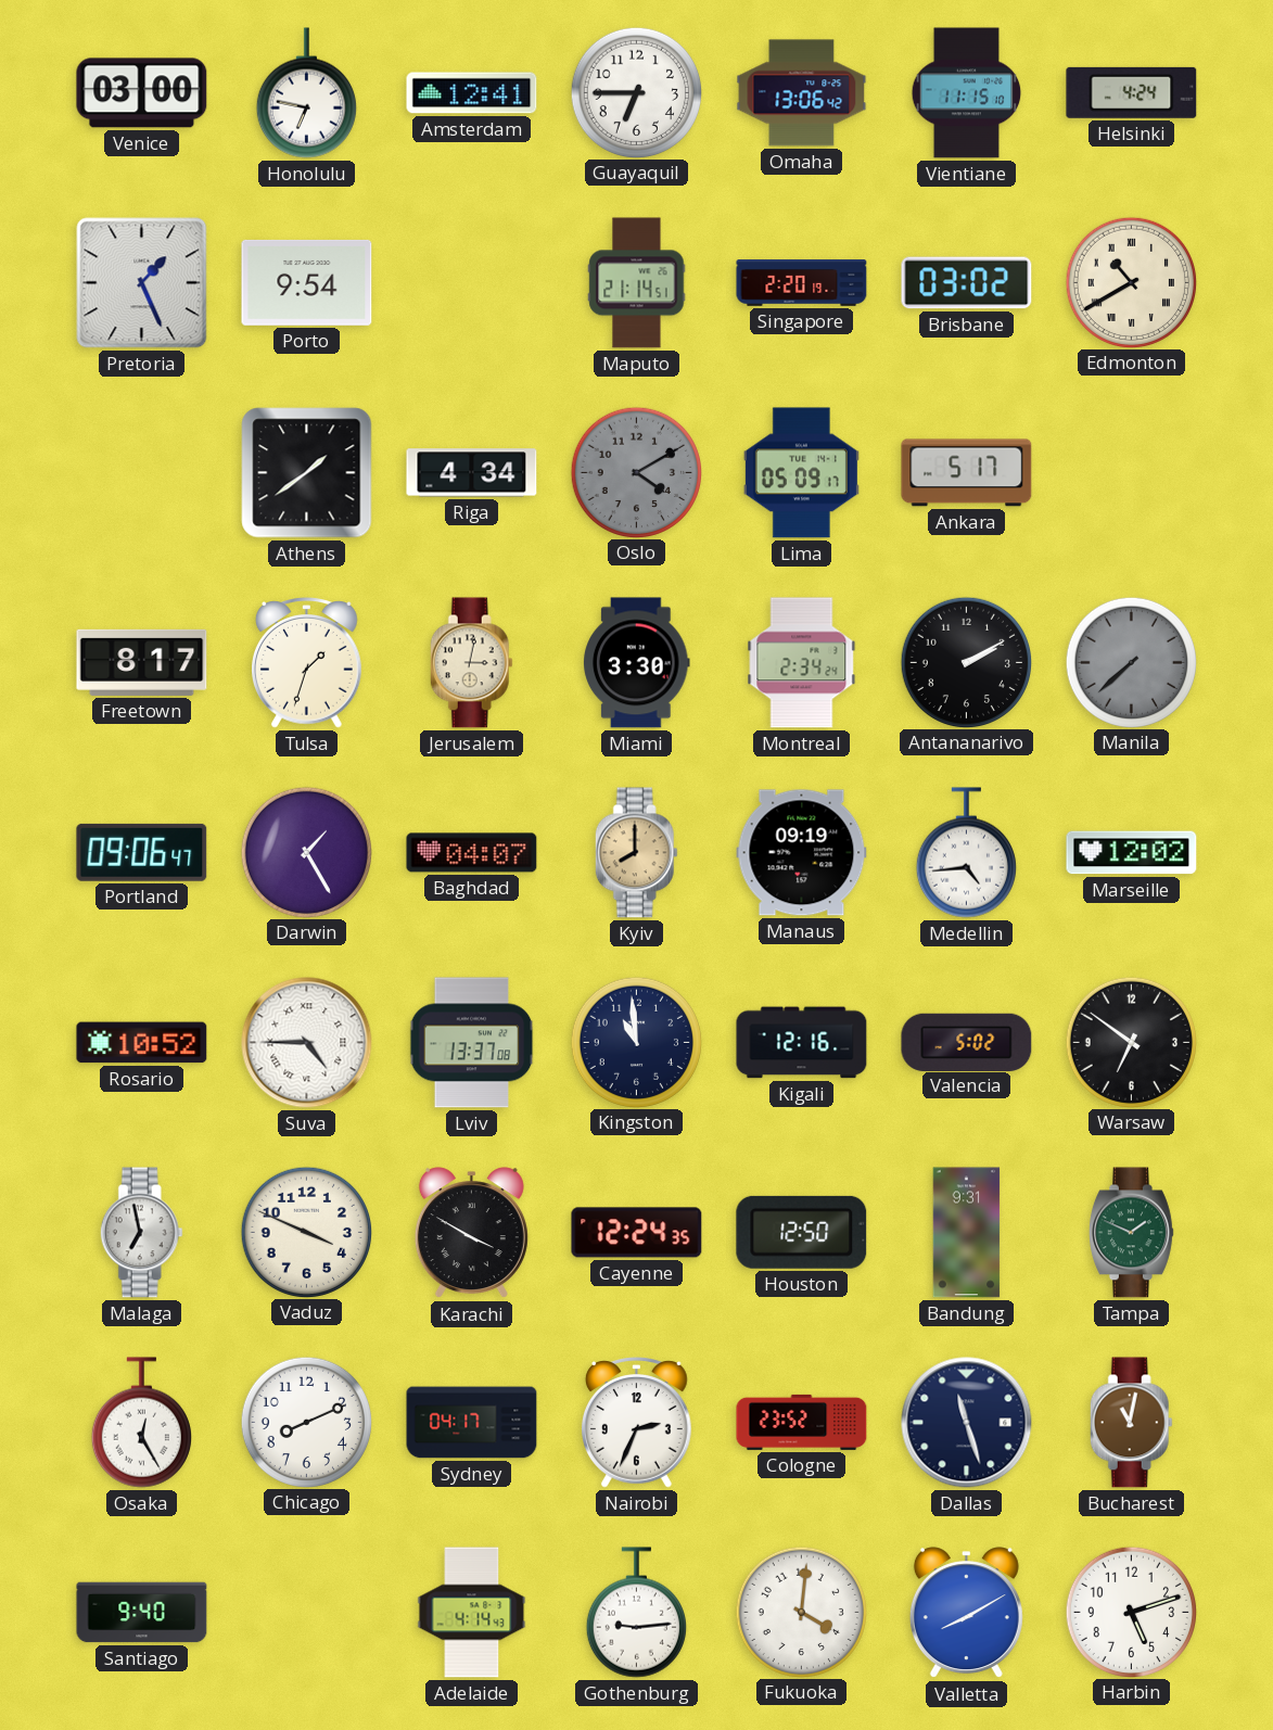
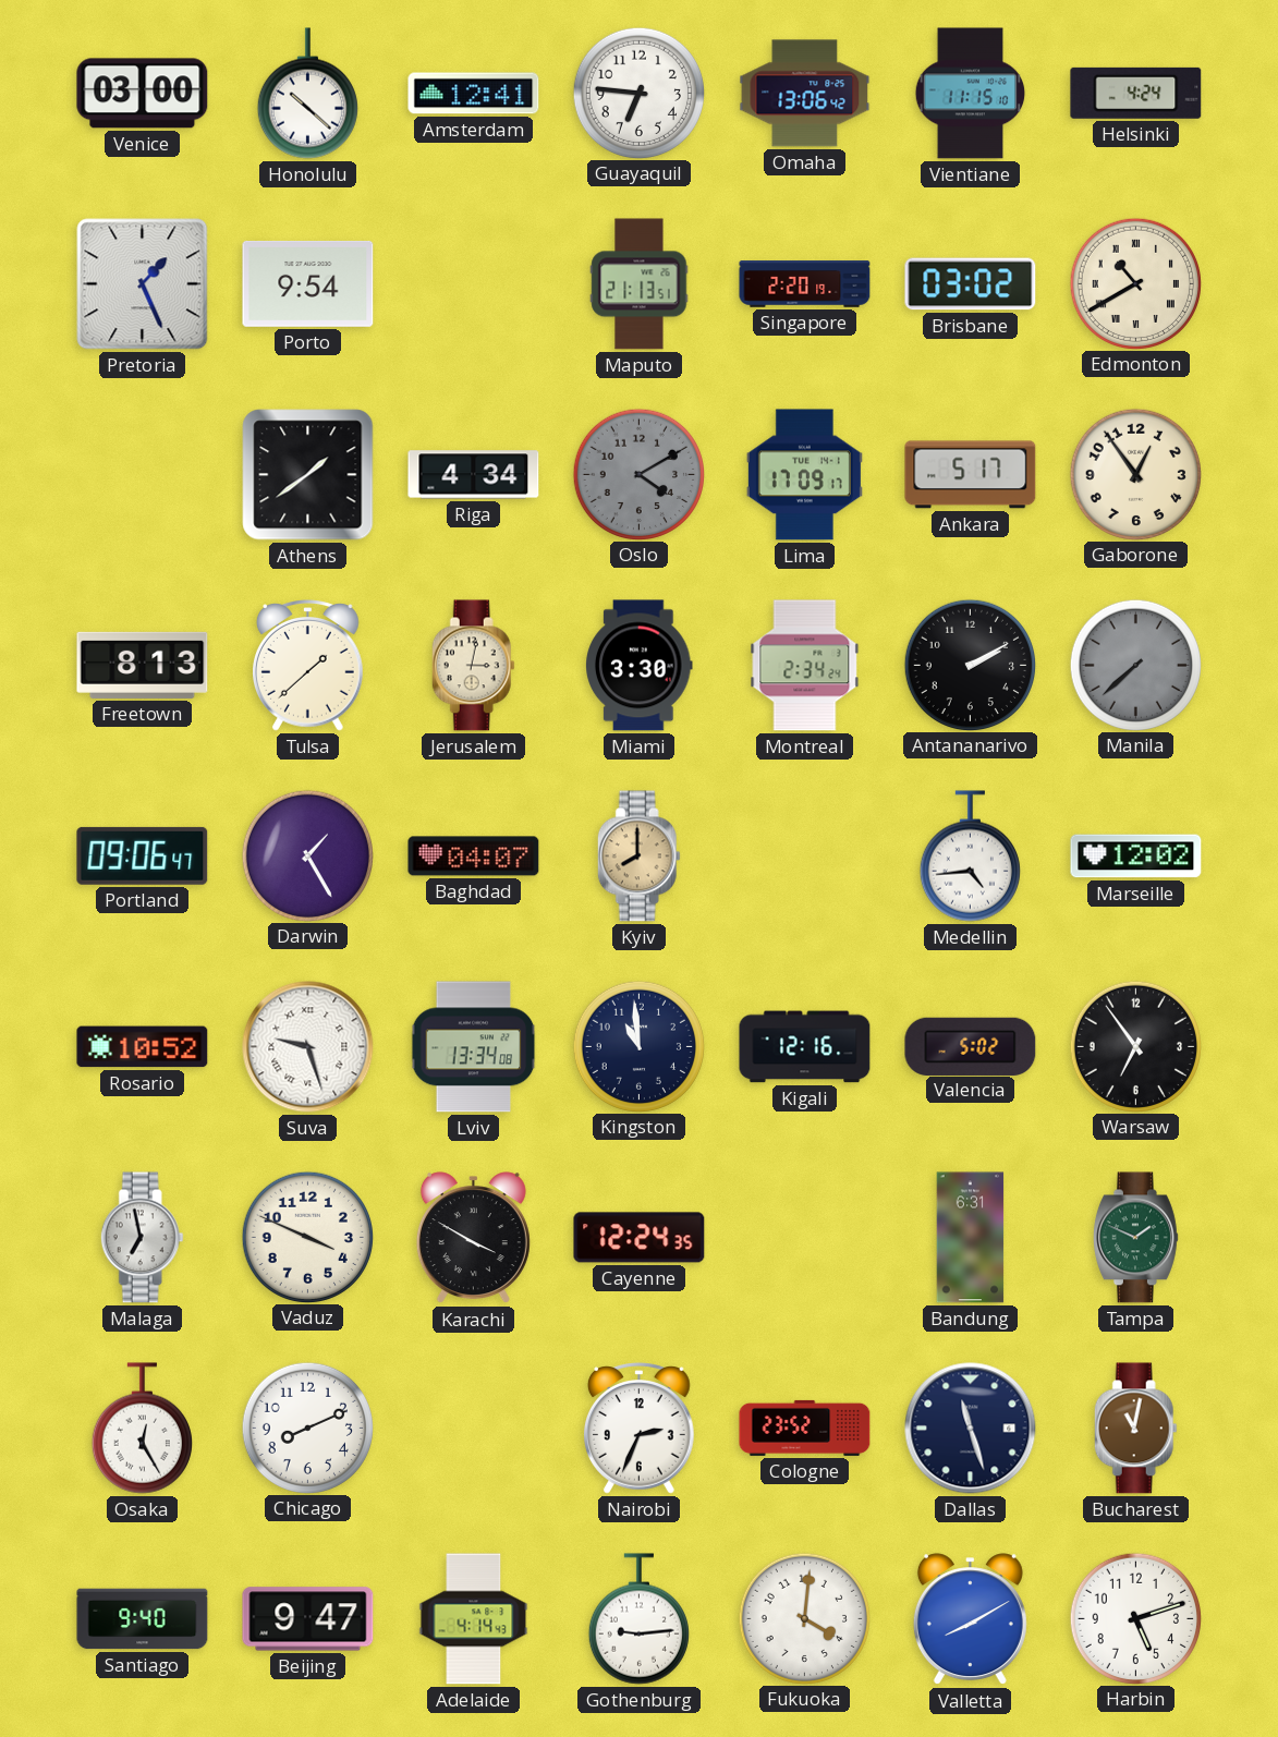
Honolulu: 6:47 -> 10:22 (307, 94)
Guayaquil: 6:45 -> 6:46 (638, 93)
Maputo: 21:14 -> 21:13 (640, 284)
Lima: 05:09 -> 17:09 (804, 475)
Gaborone: none -> 12:54 (1135, 474)
Freetown: 8:17 -> 8:13 (143, 665)
Tulsa: 1:33 -> 1:38 (308, 666)
Manaus: 09:19 -> none (802, 853)
Suva: 4:45 -> 9:27 (308, 1047)
Lviv: 13:37 -> 13:34 (474, 1047)
Warsaw: 6:51 -> 6:54 (1135, 1046)
Houston: 12:50 -> none (802, 1232)
Bandung: 9:31 -> 6:31 (971, 1238)
Sydney: 04:17 -> none (472, 1423)
Beijing: none -> 9:47 (308, 1619)
